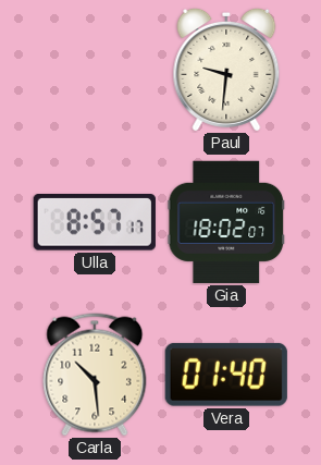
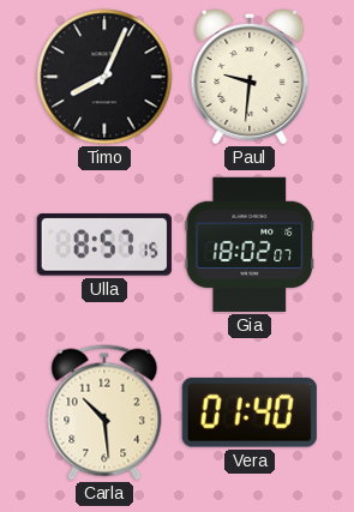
Timo: none -> 8:04 (104, 77)
Ulla: 8:57:17 -> 8:57:15 (104, 246)
